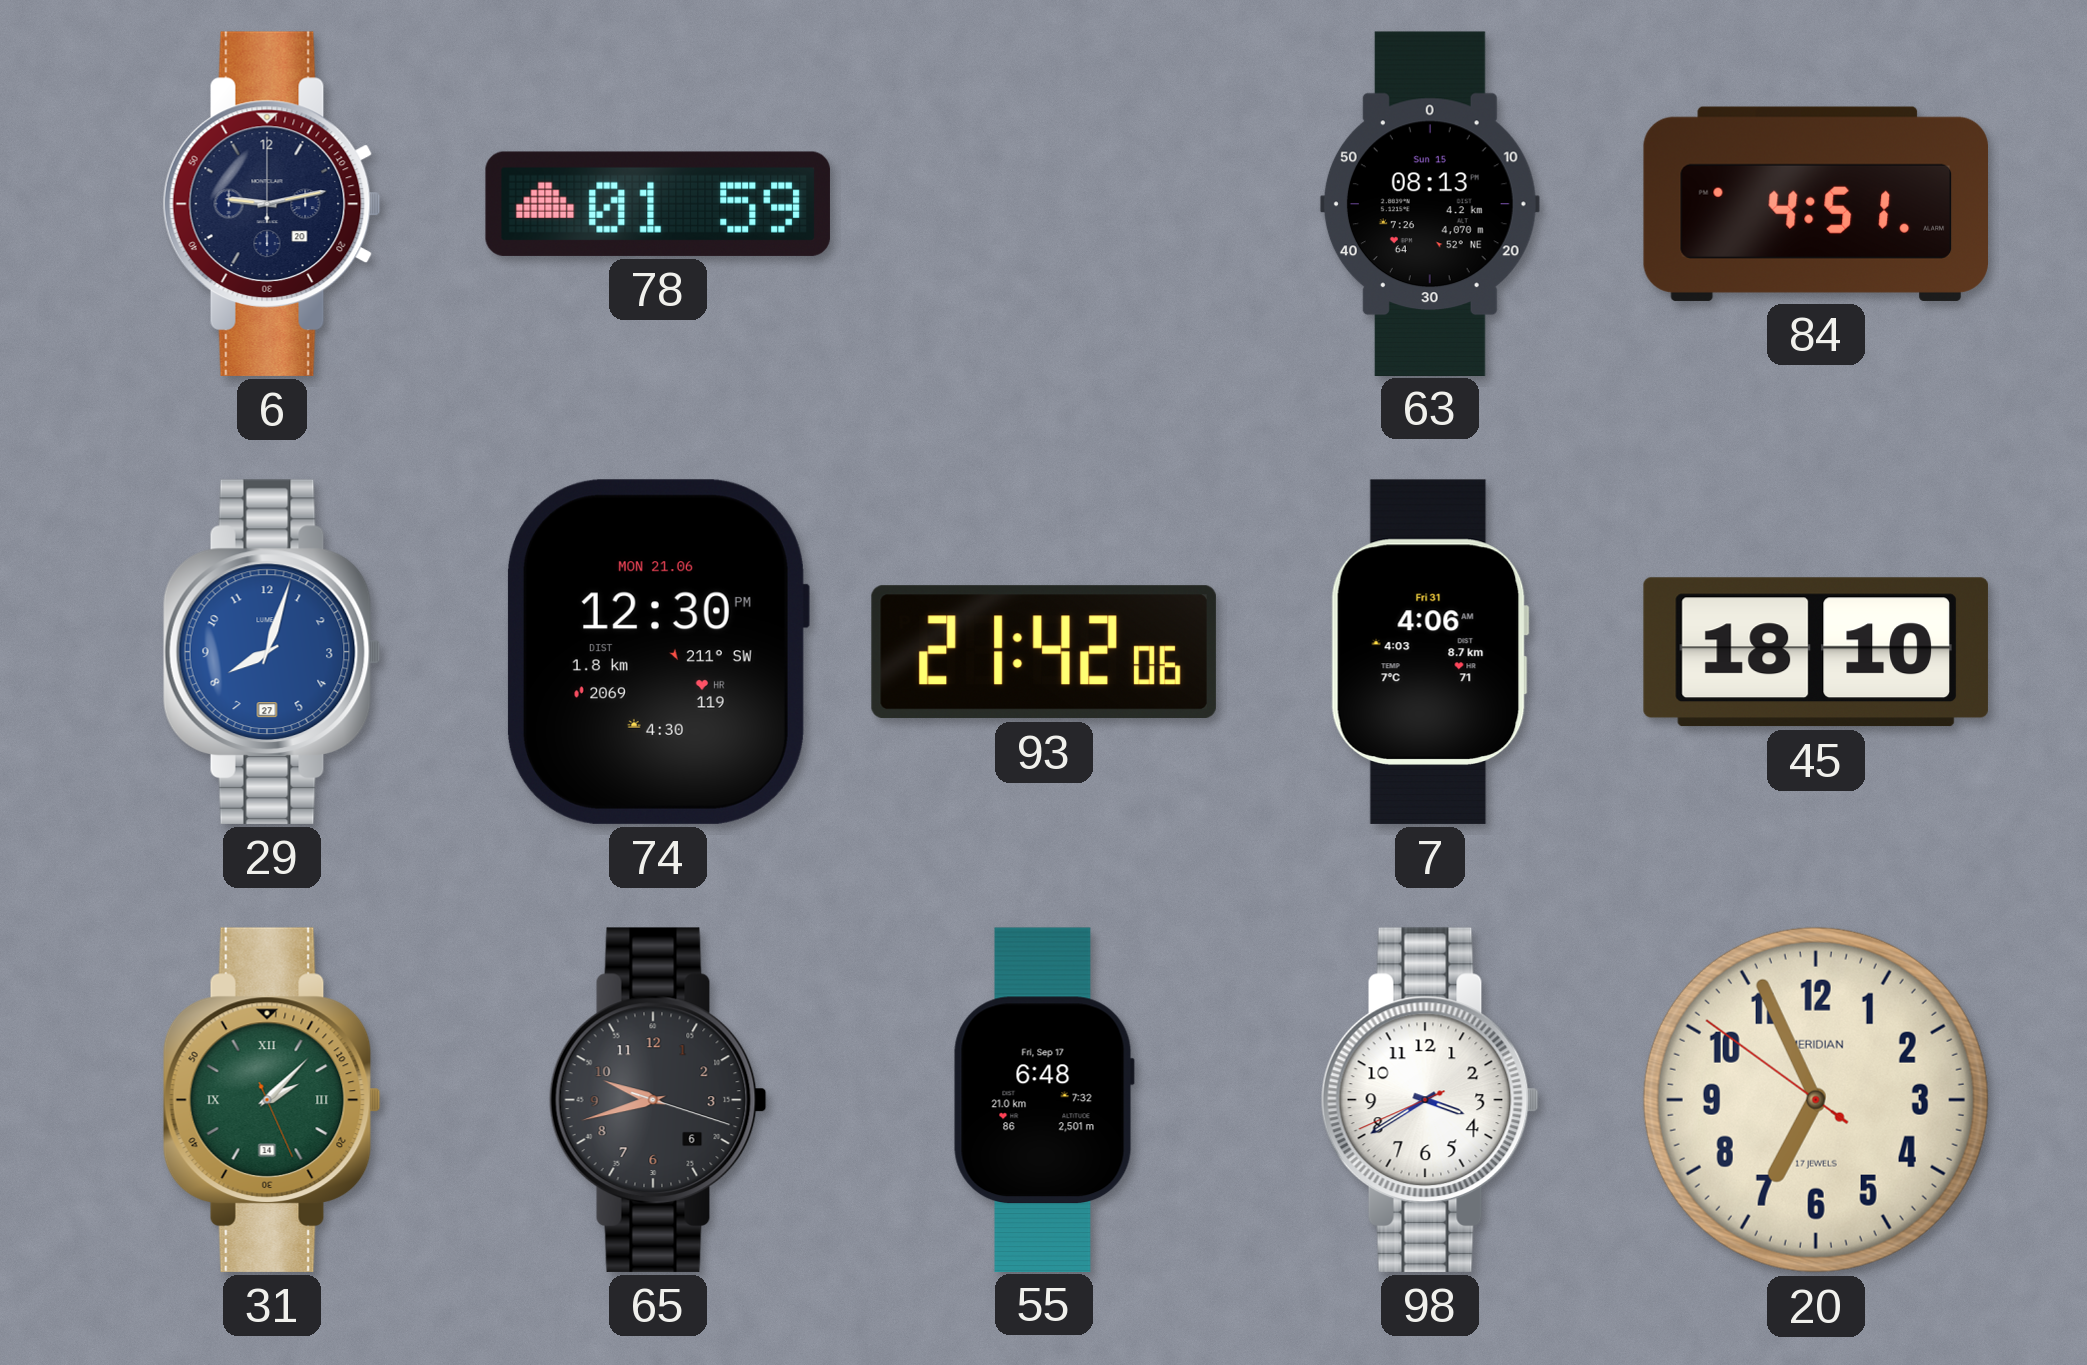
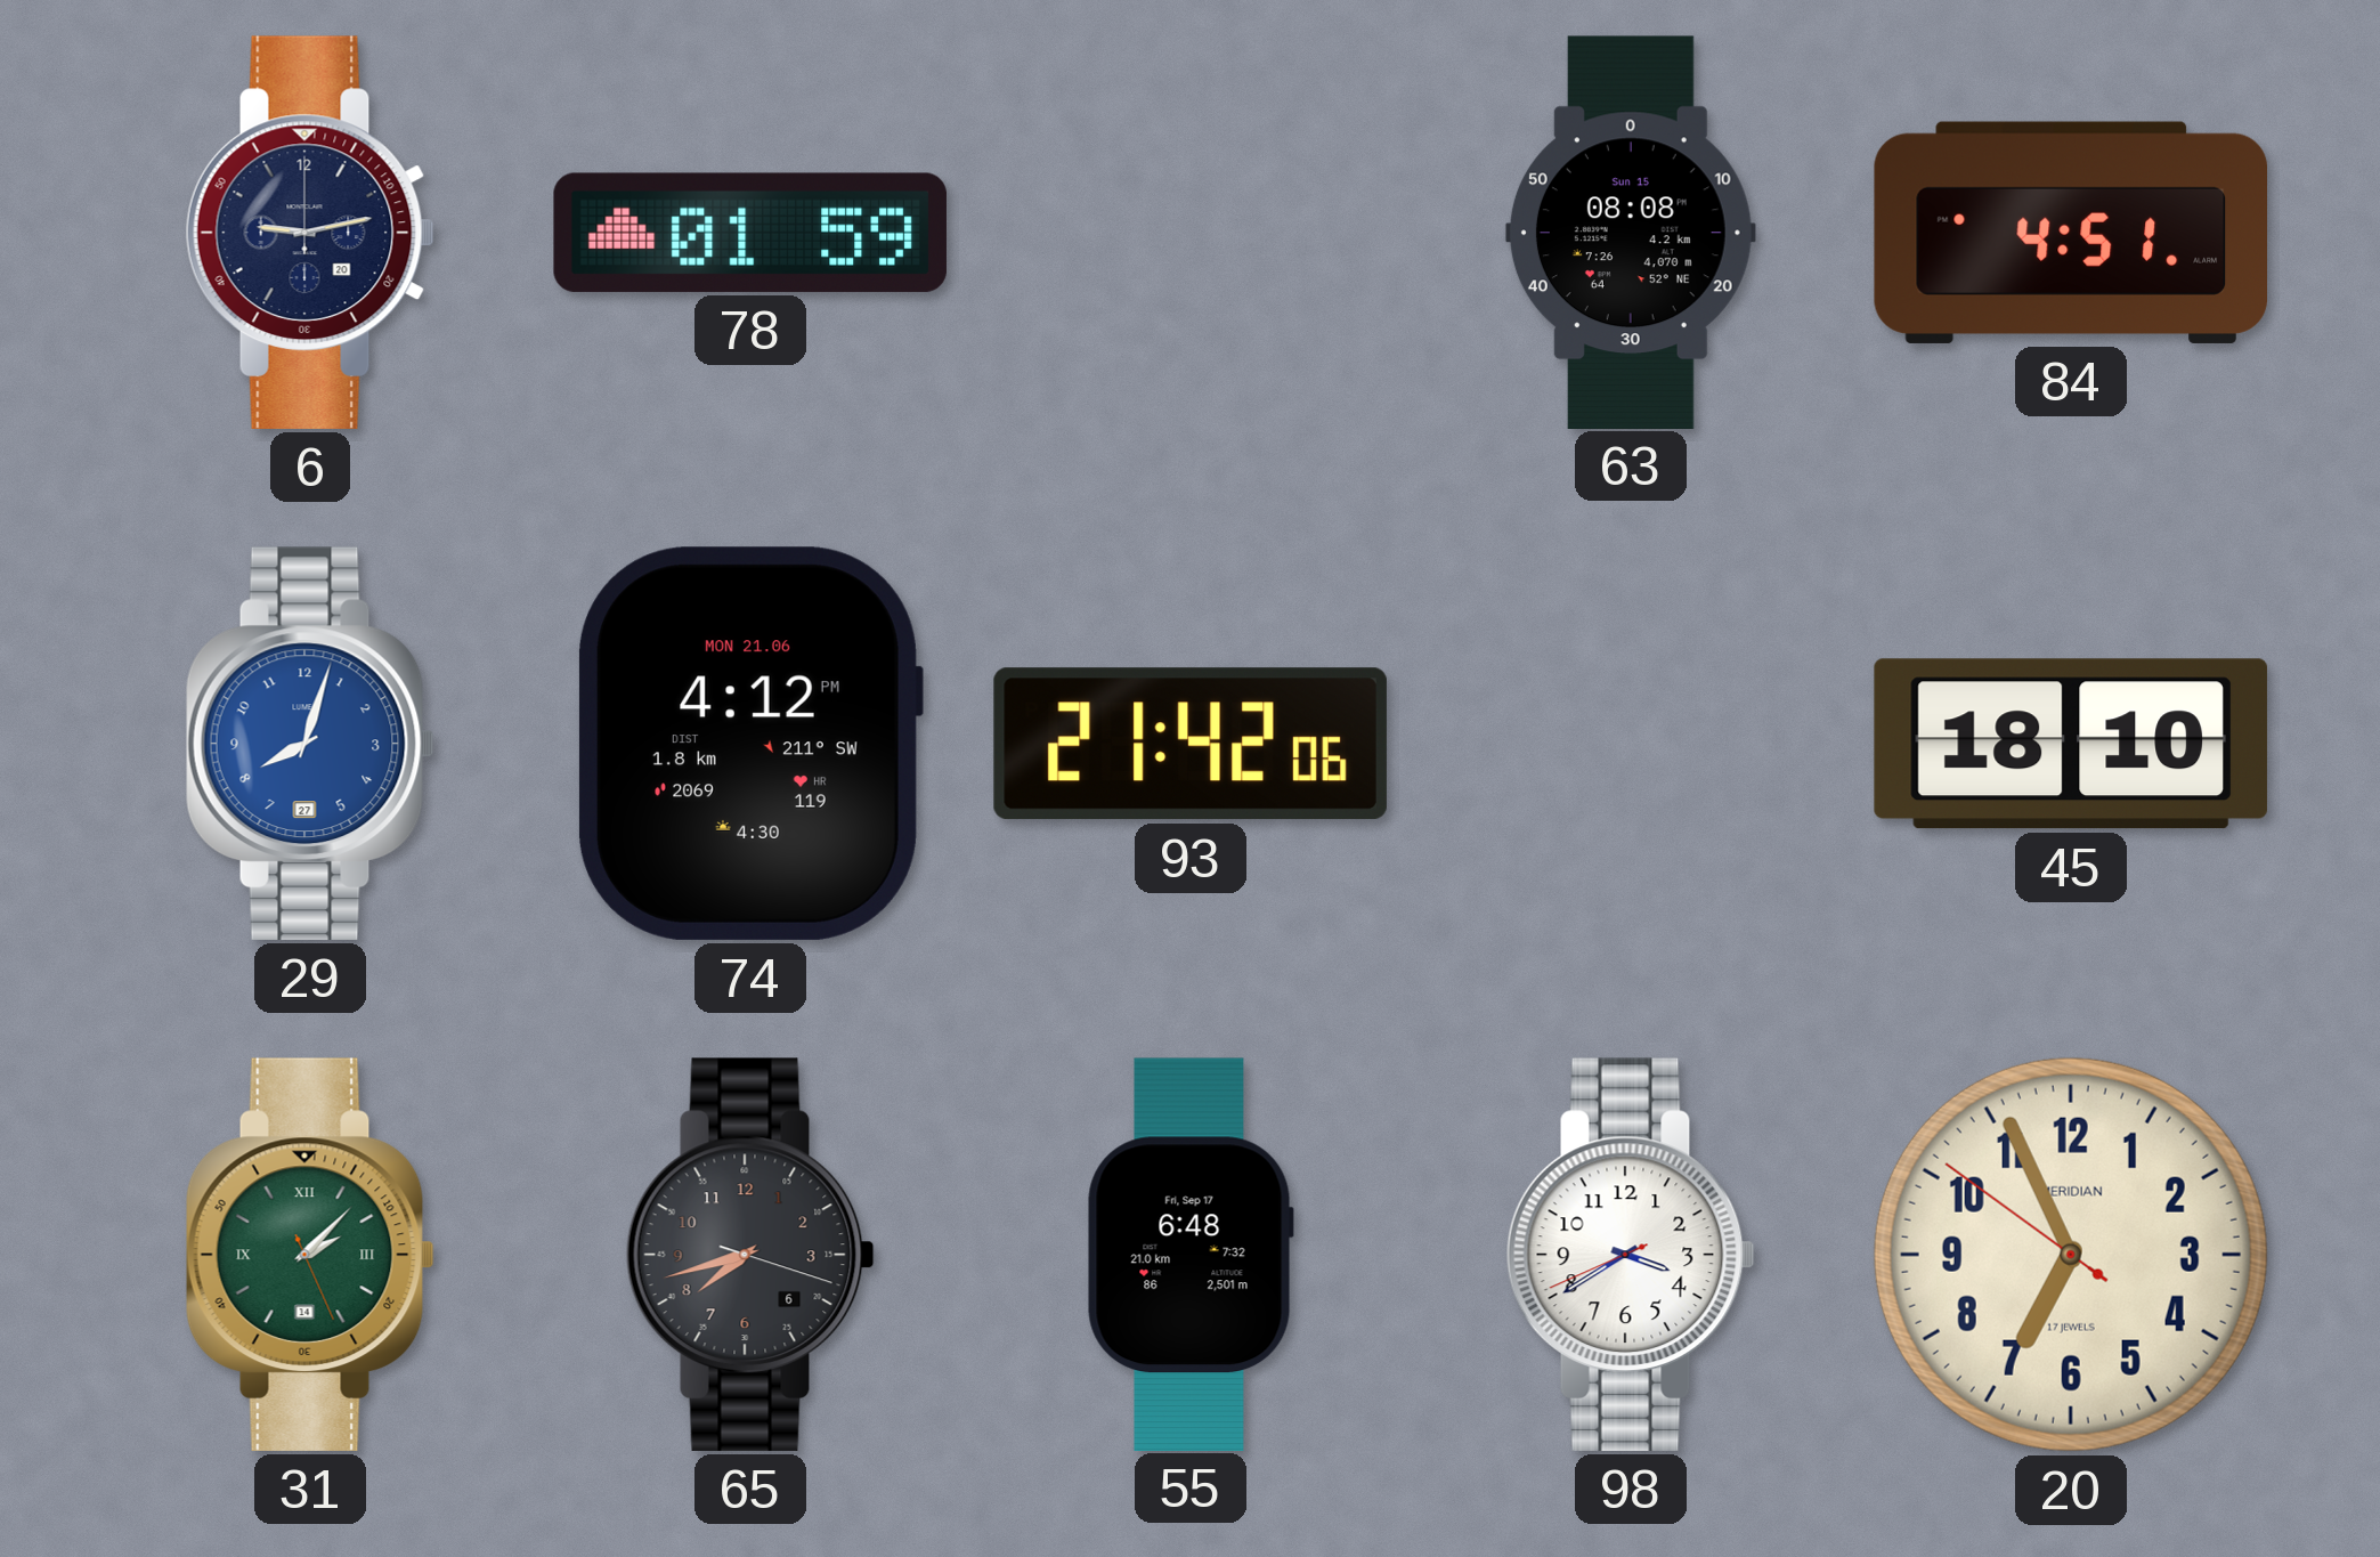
63: 08:13 -> 08:08 (1631, 232)
74: 12:30 -> 4:12 (750, 744)
7: 4:06 -> none (1430, 652)
65: 9:42 -> 7:42 (750, 1255)
